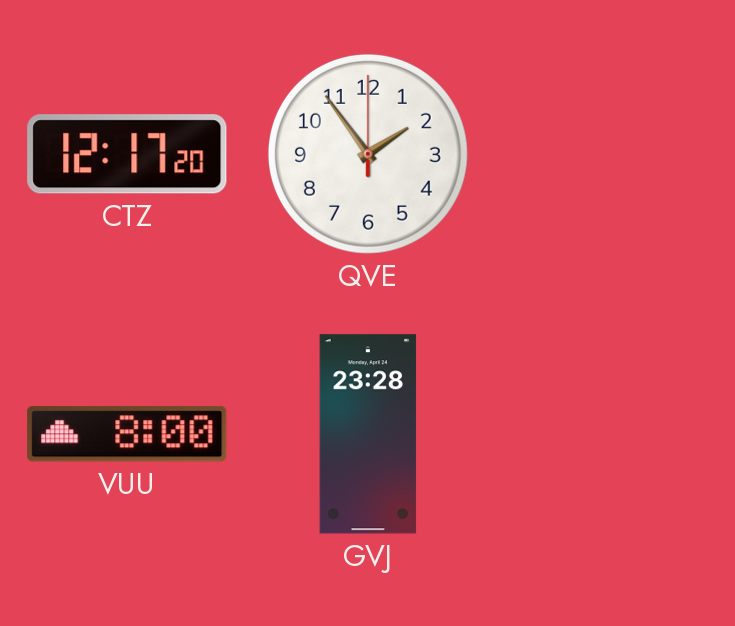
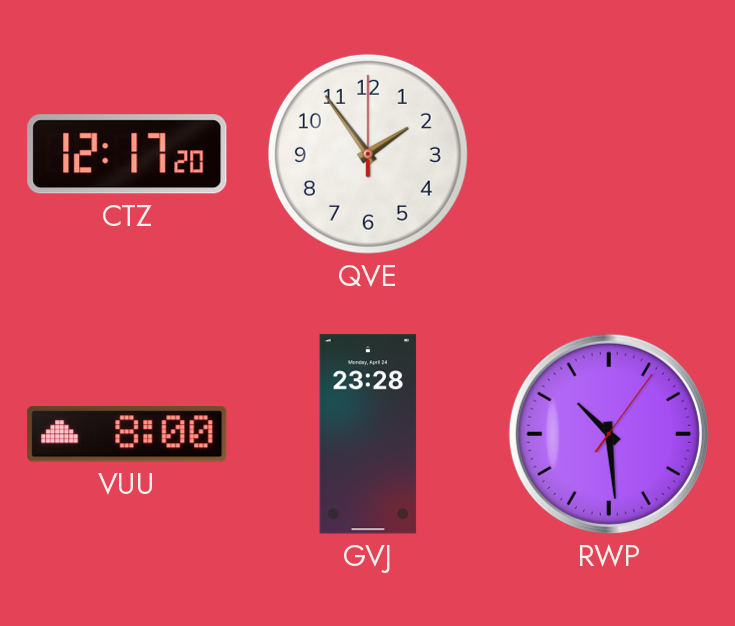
RWP: none -> 10:29 (609, 434)
